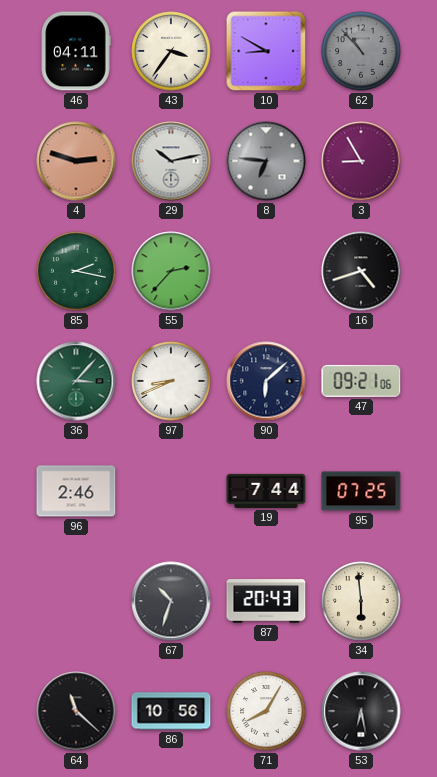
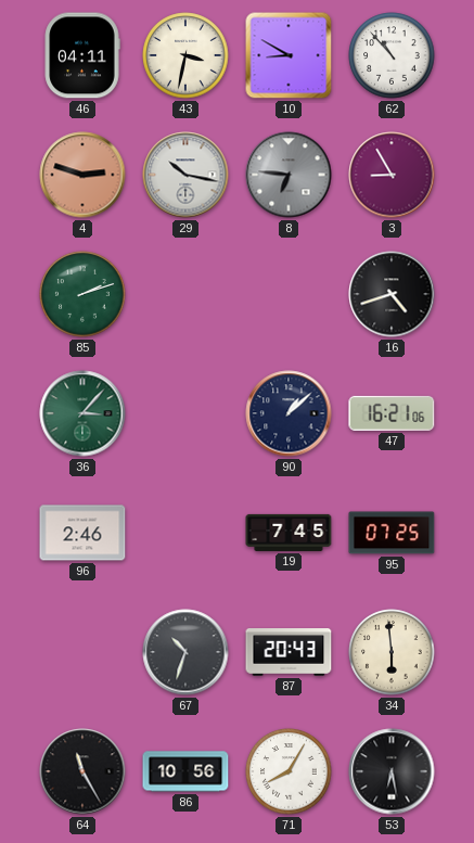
43: 3:36 -> 3:32 (185, 55)
62 dial: grey -> white (392, 55)
29: 10:13 -> 10:17 (185, 175)
85: 2:17 -> 2:12 (82, 294)
55: 2:37 -> none (171, 271)
97: 8:41 -> none (171, 381)
90: 6:08 -> 1:08 (289, 413)
47: 09:21 -> 16:21 (392, 413)
19: 7:44 -> 7:45 (289, 533)
64: 11:22 -> 11:25 (82, 771)
